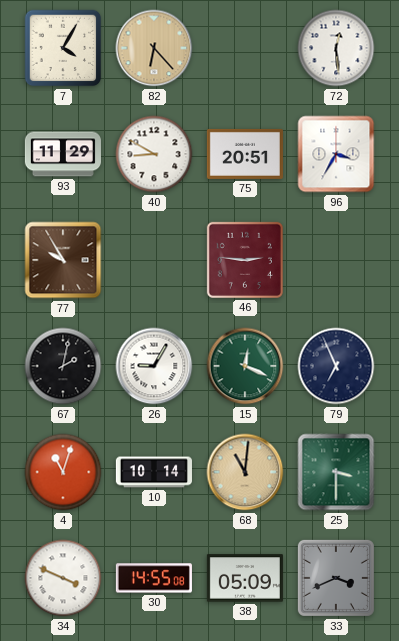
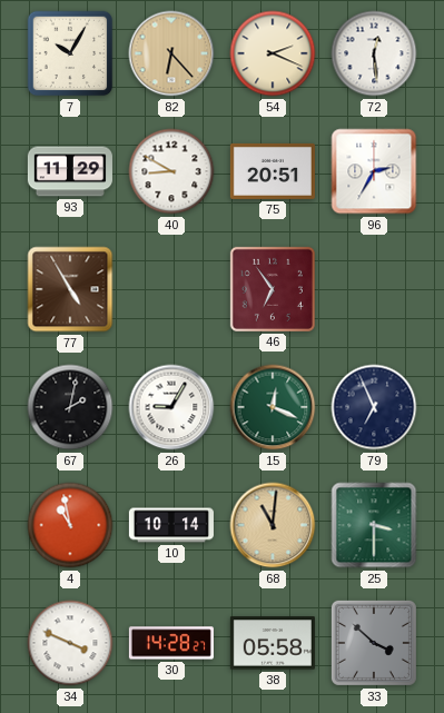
7: 4:05 -> 10:05 (70, 53)
54: none -> 2:19 (273, 53)
96: 3:35 -> 2:35 (374, 171)
77: 9:55 -> 4:55 (70, 289)
46: 2:46 -> 6:54 (273, 289)
4: 11:03 -> 10:58 (70, 525)
30: 14:55 -> 14:28 (171, 643)
38: 05:09 -> 05:58 (273, 643)
33: 3:41 -> 3:52 (374, 643)
